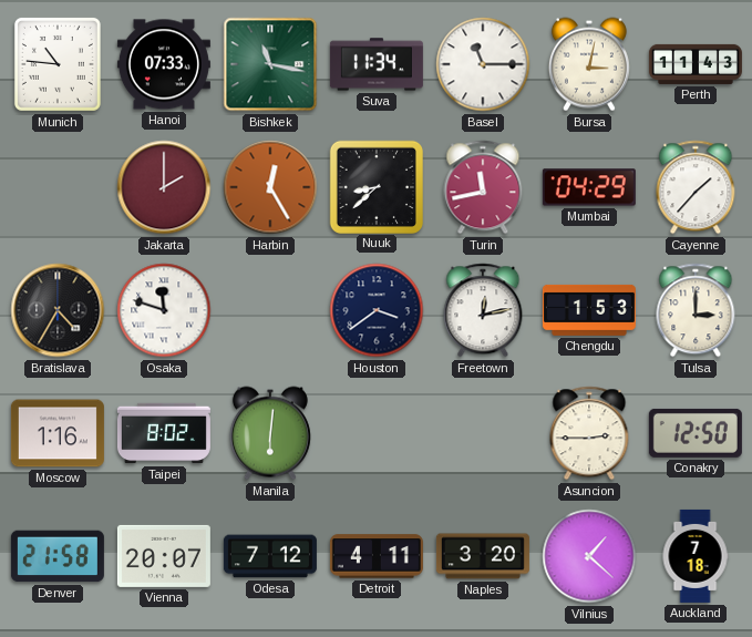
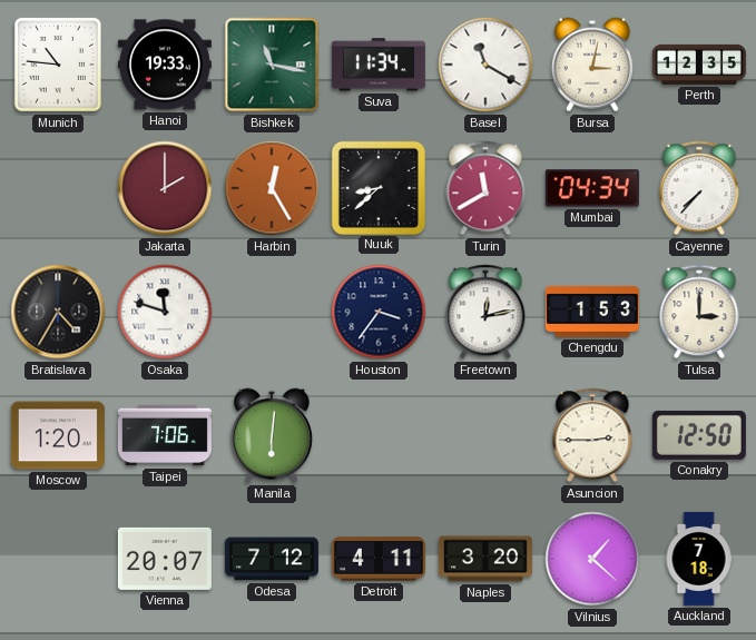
Hanoi: 07:33 -> 19:33 (165, 65)
Basel: 11:15 -> 11:20 (485, 65)
Perth: 11:43 -> 12:35 (699, 65)
Turin: 11:43 -> 11:40 (485, 188)
Mumbai: 04:29 -> 04:34 (592, 188)
Cayenne: 1:37 -> 7:37 (699, 188)
Houston: 3:39 -> 3:36 (379, 312)
Moscow: 1:16 -> 1:20 (58, 435)
Taipei: 8:02 -> 7:06 (165, 435)
Denver: 21:58 -> none (58, 556)
